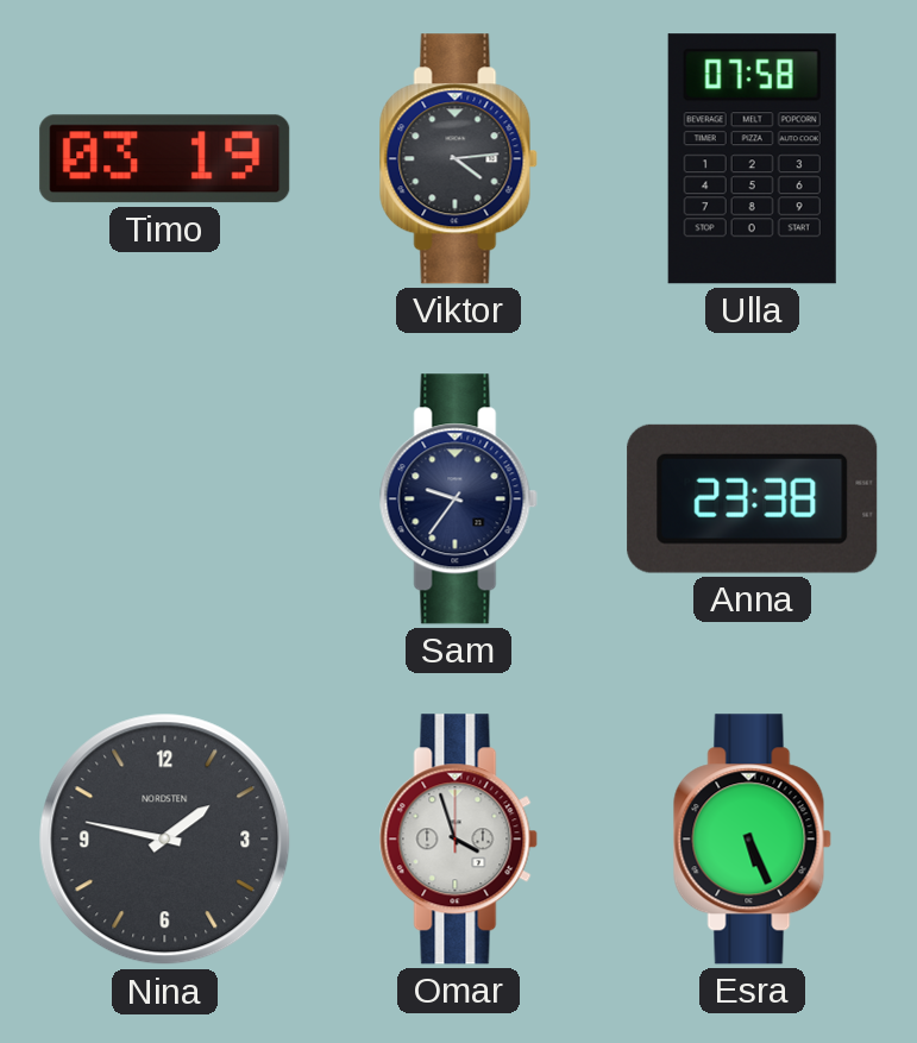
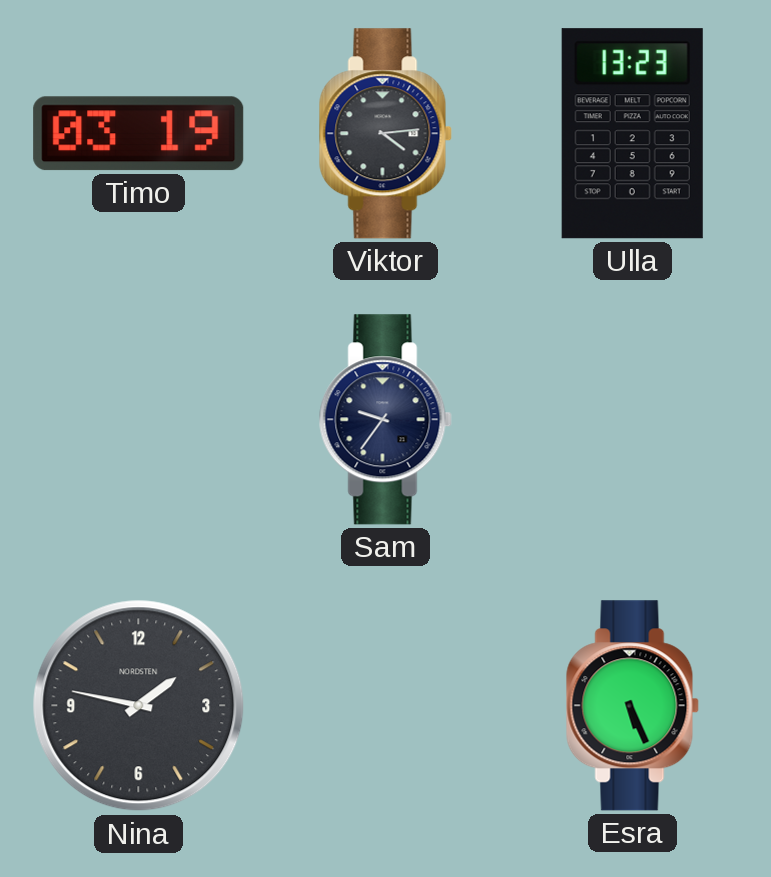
Ulla: 07:58 -> 13:23 (632, 134)
Anna: 23:38 -> none (753, 498)
Omar: 3:57 -> none (458, 840)
